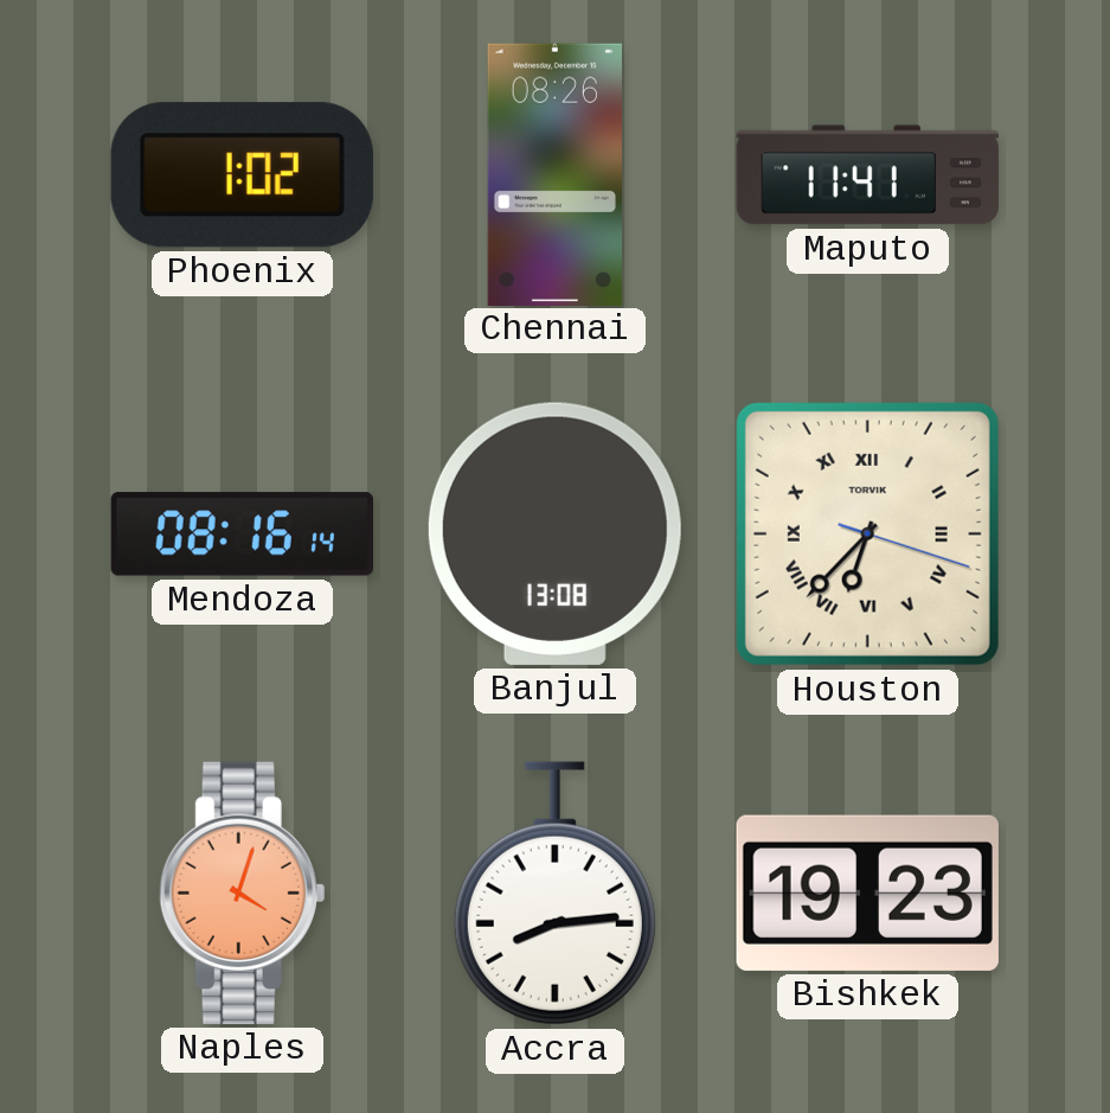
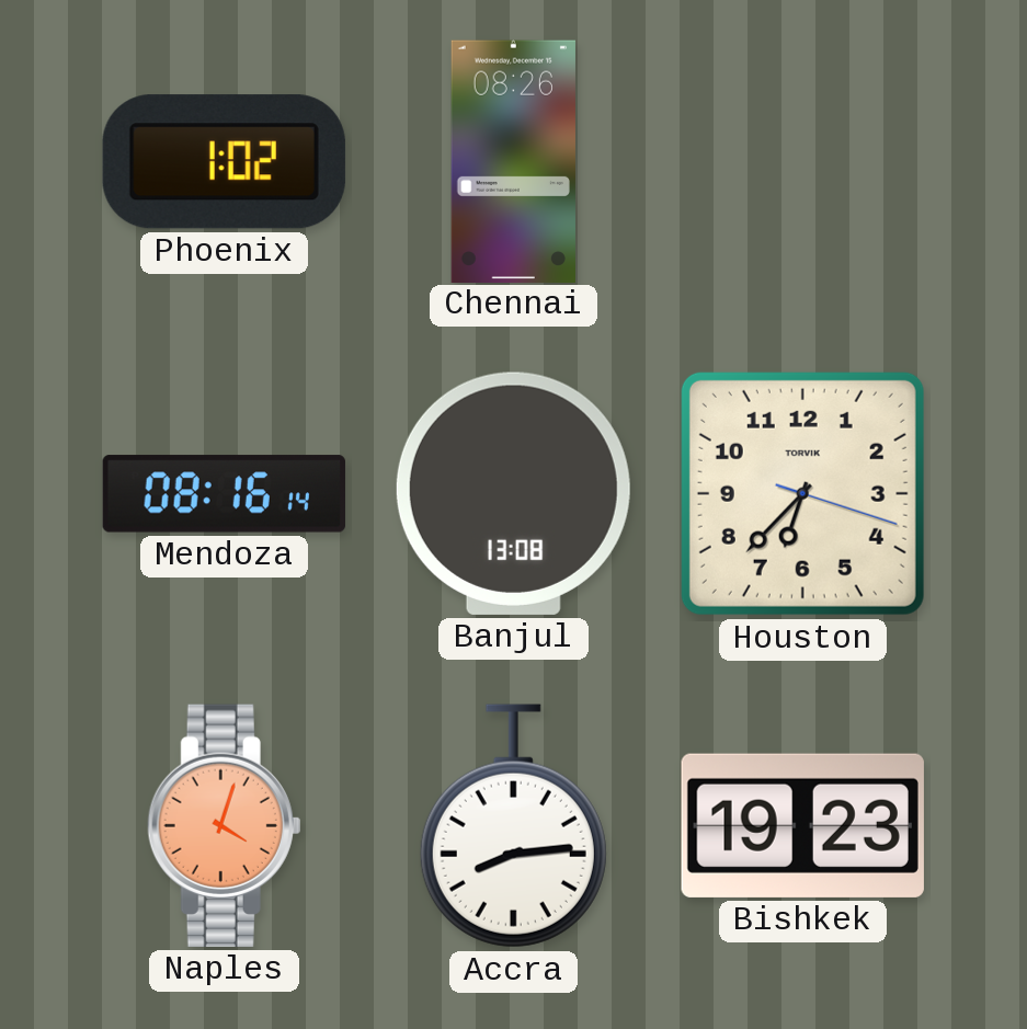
Maputo: 11:41 -> none (867, 175)
Houston numerals: Roman -> Arabic (802, 493)
